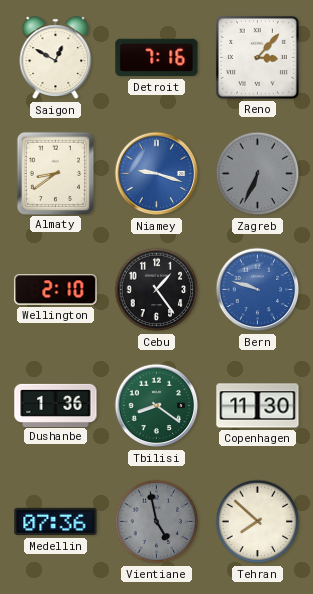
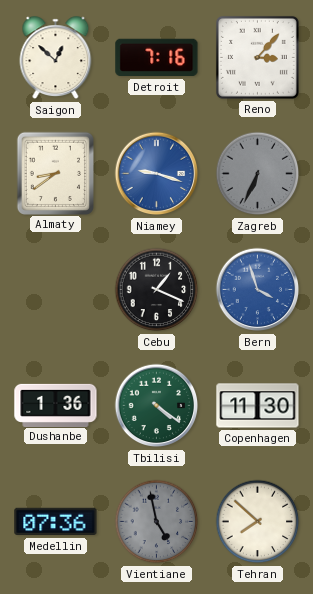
Saigon: 12:50 -> 12:52 (56, 58)
Wellington: 2:10 -> none (56, 290)
Cebu: 1:24 -> 1:19 (157, 290)
Bern: 9:48 -> 3:57 (258, 290)
Tbilisi: 8:21 -> 4:21 (157, 406)
